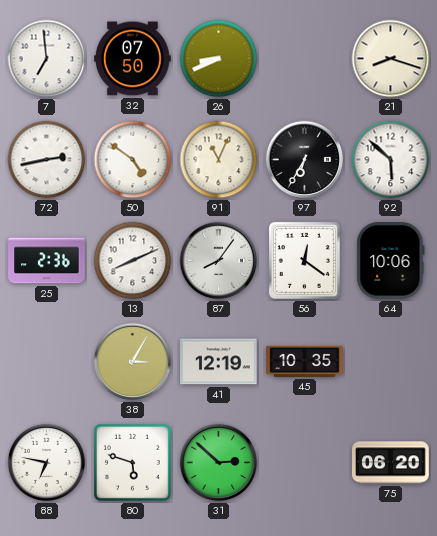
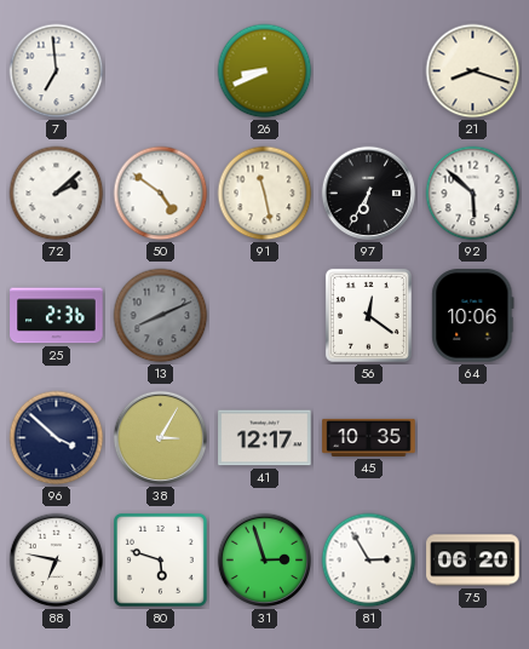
32: 07:50 -> none (133, 59)
72: 2:43 -> 2:08 (57, 194)
91: 11:04 -> 11:28 (265, 194)
13 dial: white -> grey (161, 316)
87: 8:06 -> none (219, 261)
96: none -> 3:52 (57, 438)
41: 12:19 -> 12:17 (265, 438)
31: 2:52 -> 2:57 (265, 561)
81: none -> 2:55 (369, 561)
